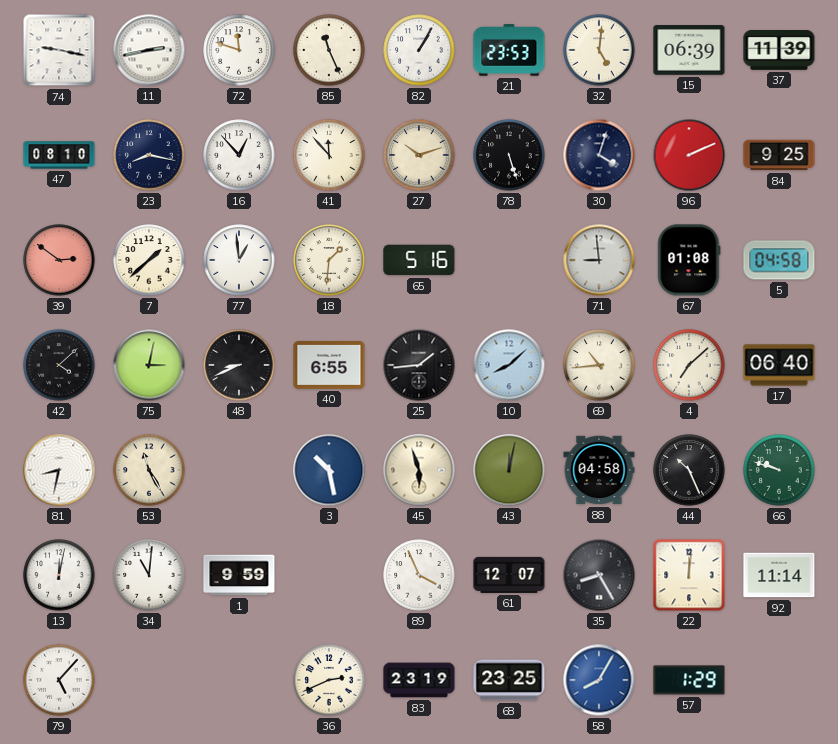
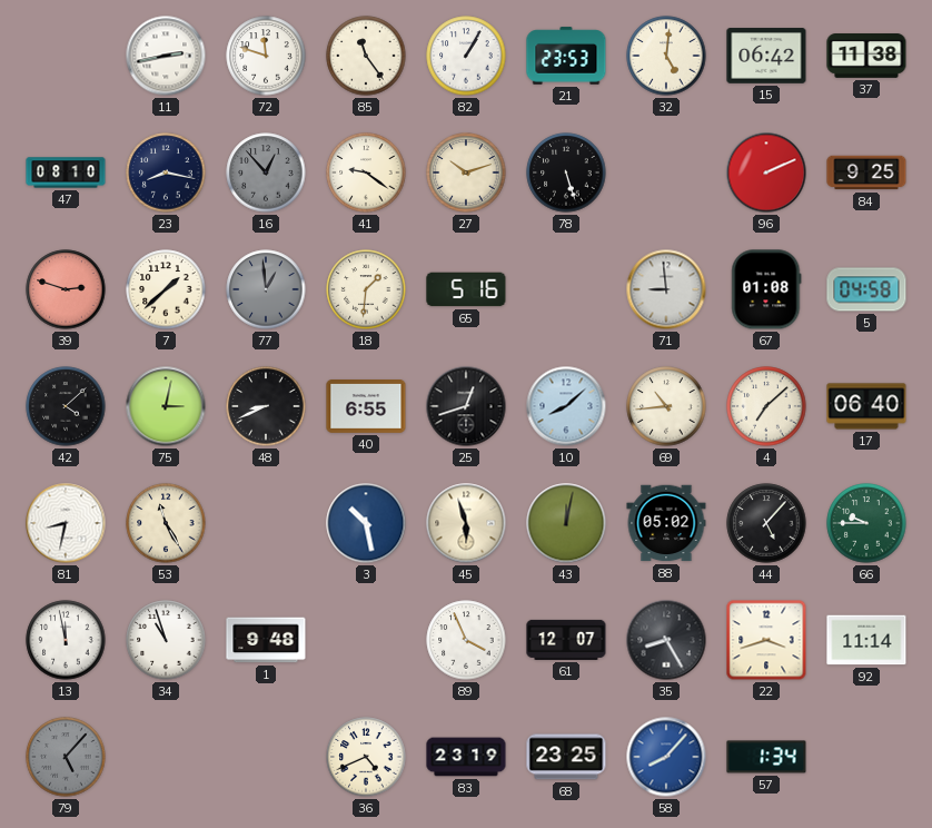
74: 9:17 -> none (59, 50)
85: 11:26 -> 11:24 (366, 56)
15: 06:39 -> 06:42 (766, 56)
37: 11:39 -> 11:38 (866, 57)
16 dial: white -> grey (266, 172)
41: 11:53 -> 9:21 (366, 172)
30: 4:03 -> none (599, 155)
39: 2:51 -> 2:48 (66, 289)
77 dial: white -> grey (266, 289)
25: 1:44 -> 12:42 (466, 406)
88: 04:58 -> 05:02 (666, 523)
44: 10:26 -> 5:07 (766, 523)
66: 9:48 -> 9:45 (866, 523)
13: 12:02 -> 11:58 (66, 640)
34: 11:01 -> 10:57 (166, 640)
1: 9:59 -> 9:48 (266, 640)
22: 12:01 -> 3:42 (766, 640)
79 dial: white -> grey (66, 757)
36: 2:41 -> 4:41 (366, 757)
58: 8:05 -> 8:07 (666, 757)
57: 1:29 -> 1:34 (766, 757)
